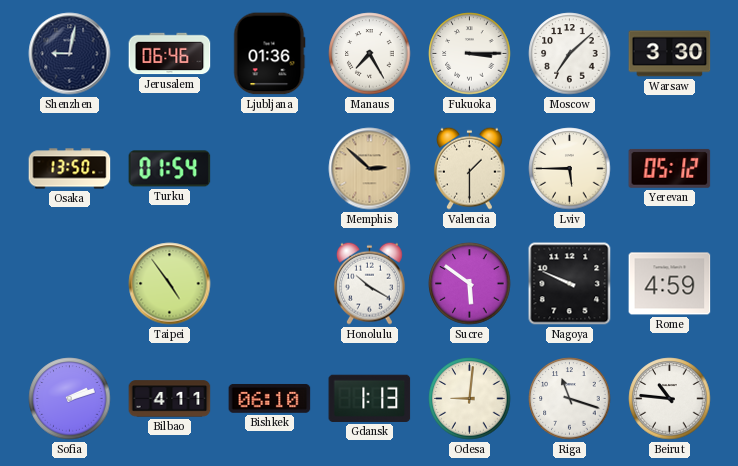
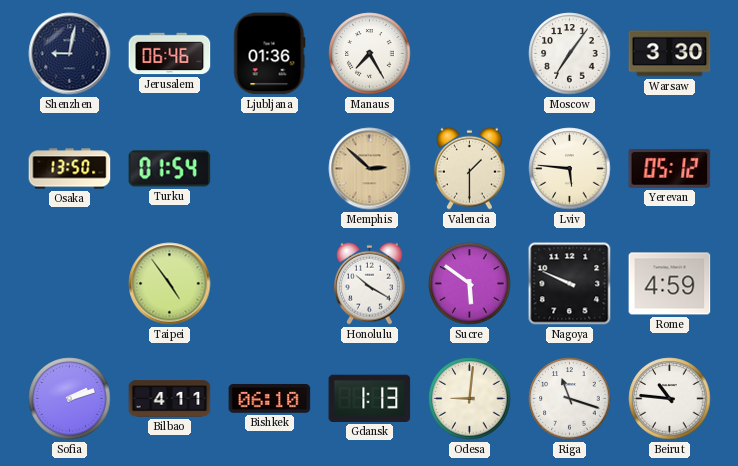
Fukuoka: 3:15 -> none (470, 54)
Moscow: 7:08 -> 7:06 (570, 54)
Lviv: 5:45 -> 5:46 (570, 169)
